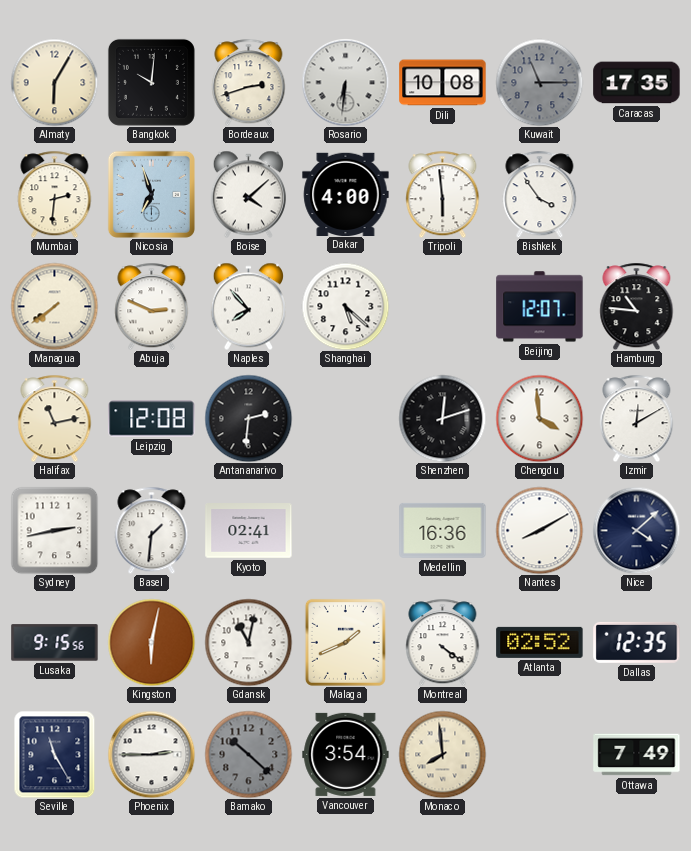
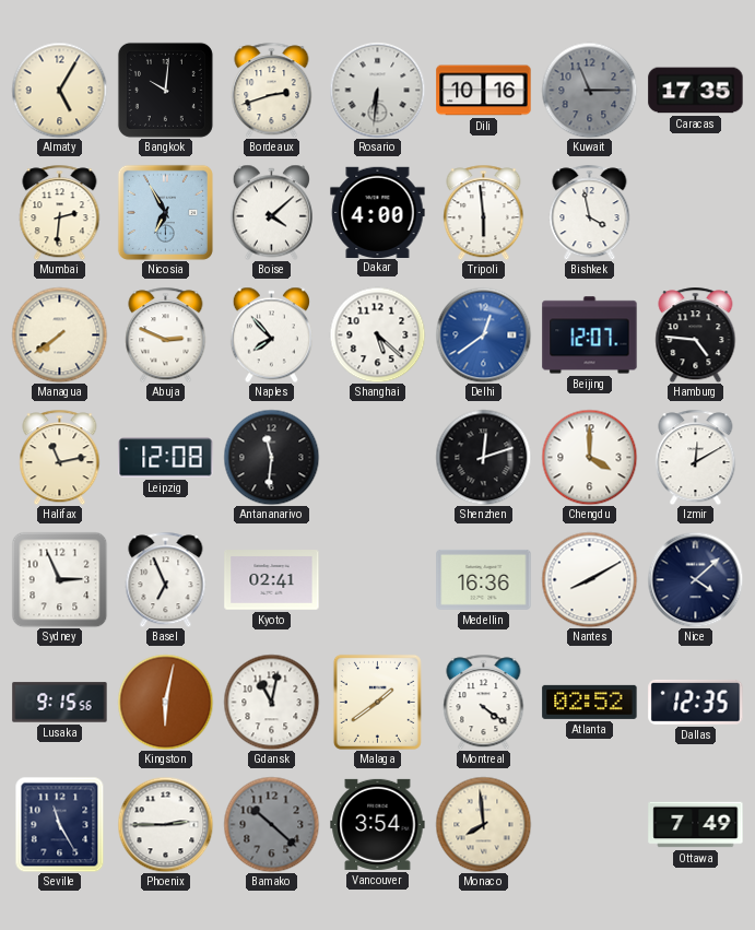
Almaty: 6:05 -> 5:05 (59, 90)
Dili: 10:08 -> 10:16 (484, 91)
Nicosia: 6:57 -> 6:55 (165, 212)
Bishkek: 3:54 -> 3:58 (590, 212)
Delhi: none -> 12:39 (483, 334)
Hamburg: 10:46 -> 4:46 (696, 334)
Antananarivo: 2:31 -> 11:31 (271, 457)
Chengdu: 3:59 -> 4:00 (589, 457)
Sydney: 2:43 -> 2:56 (59, 579)
Basel: 1:31 -> 6:56 (166, 579)
Malaga: 1:41 -> 1:39 (377, 702)
